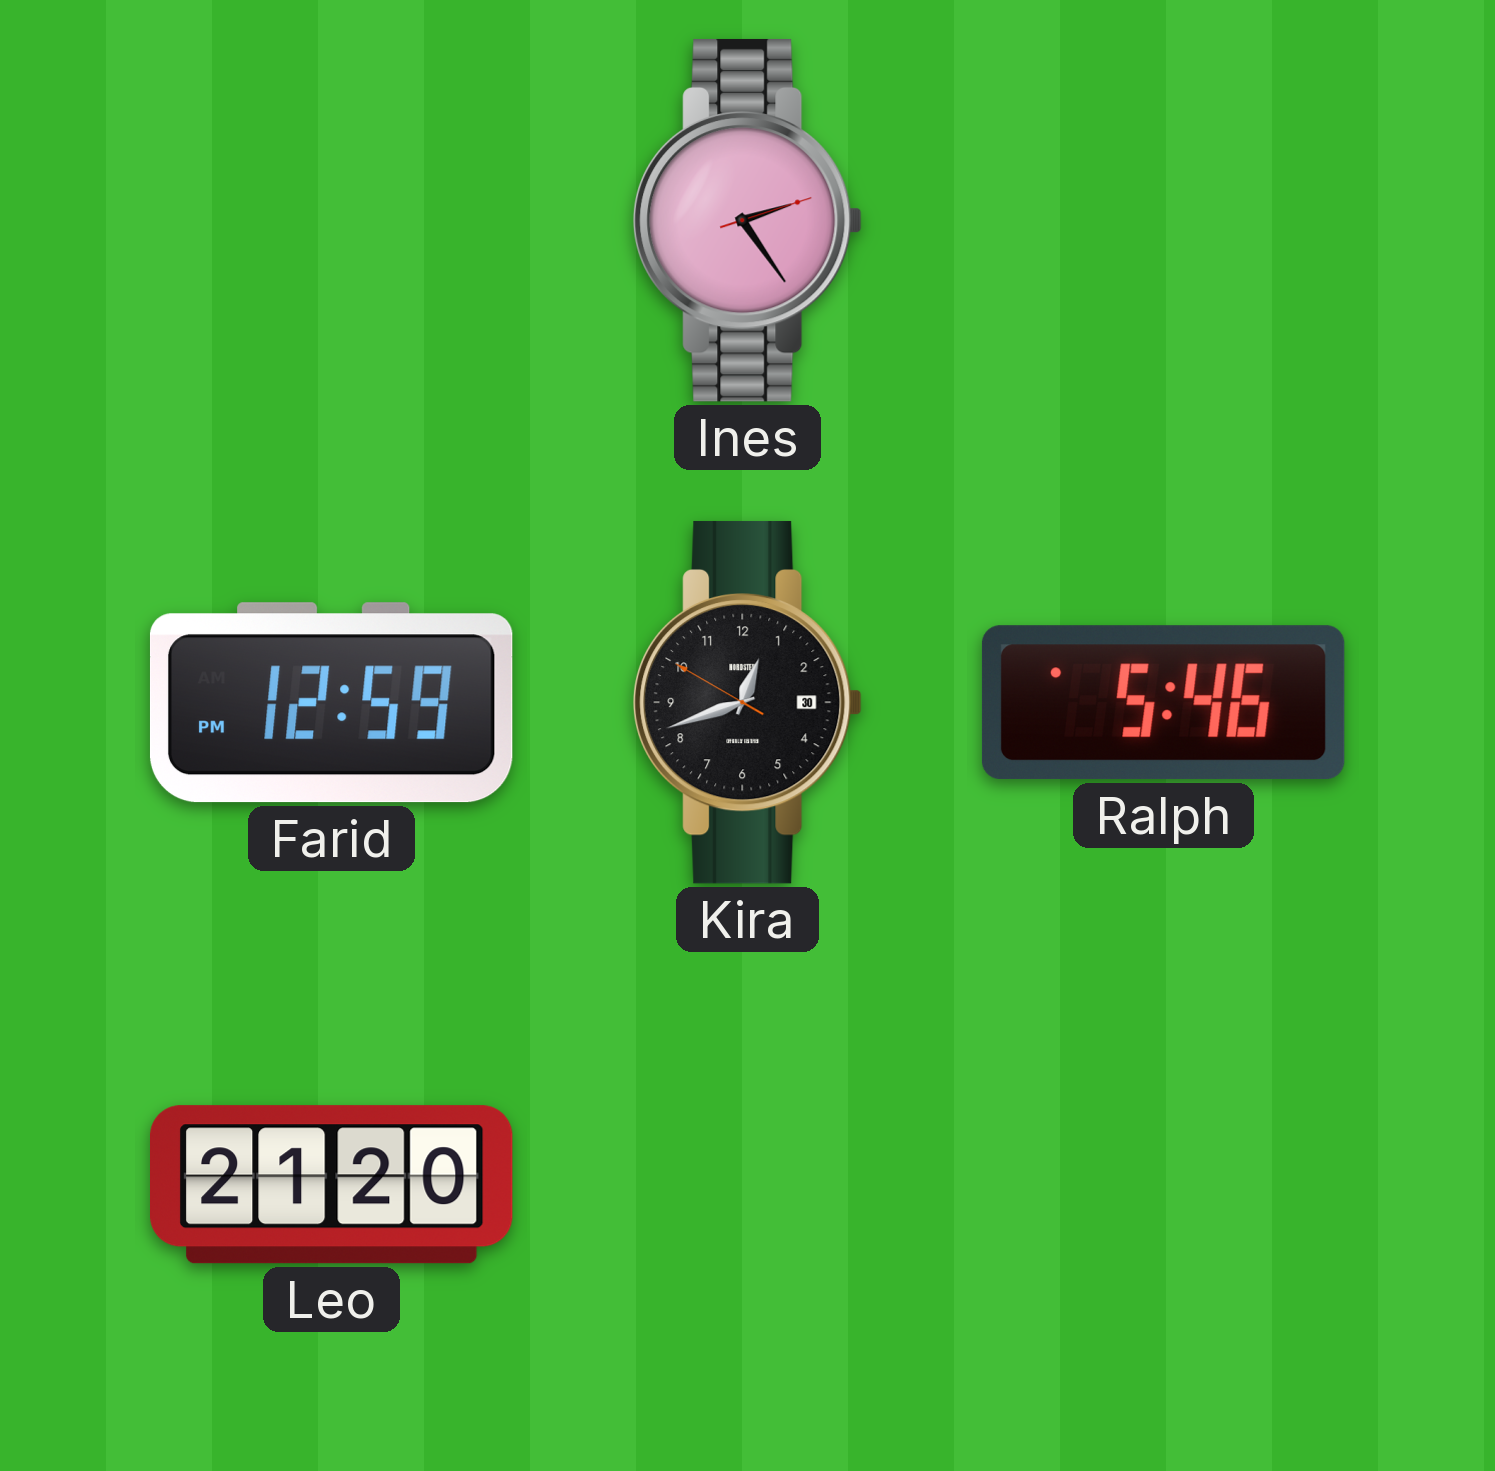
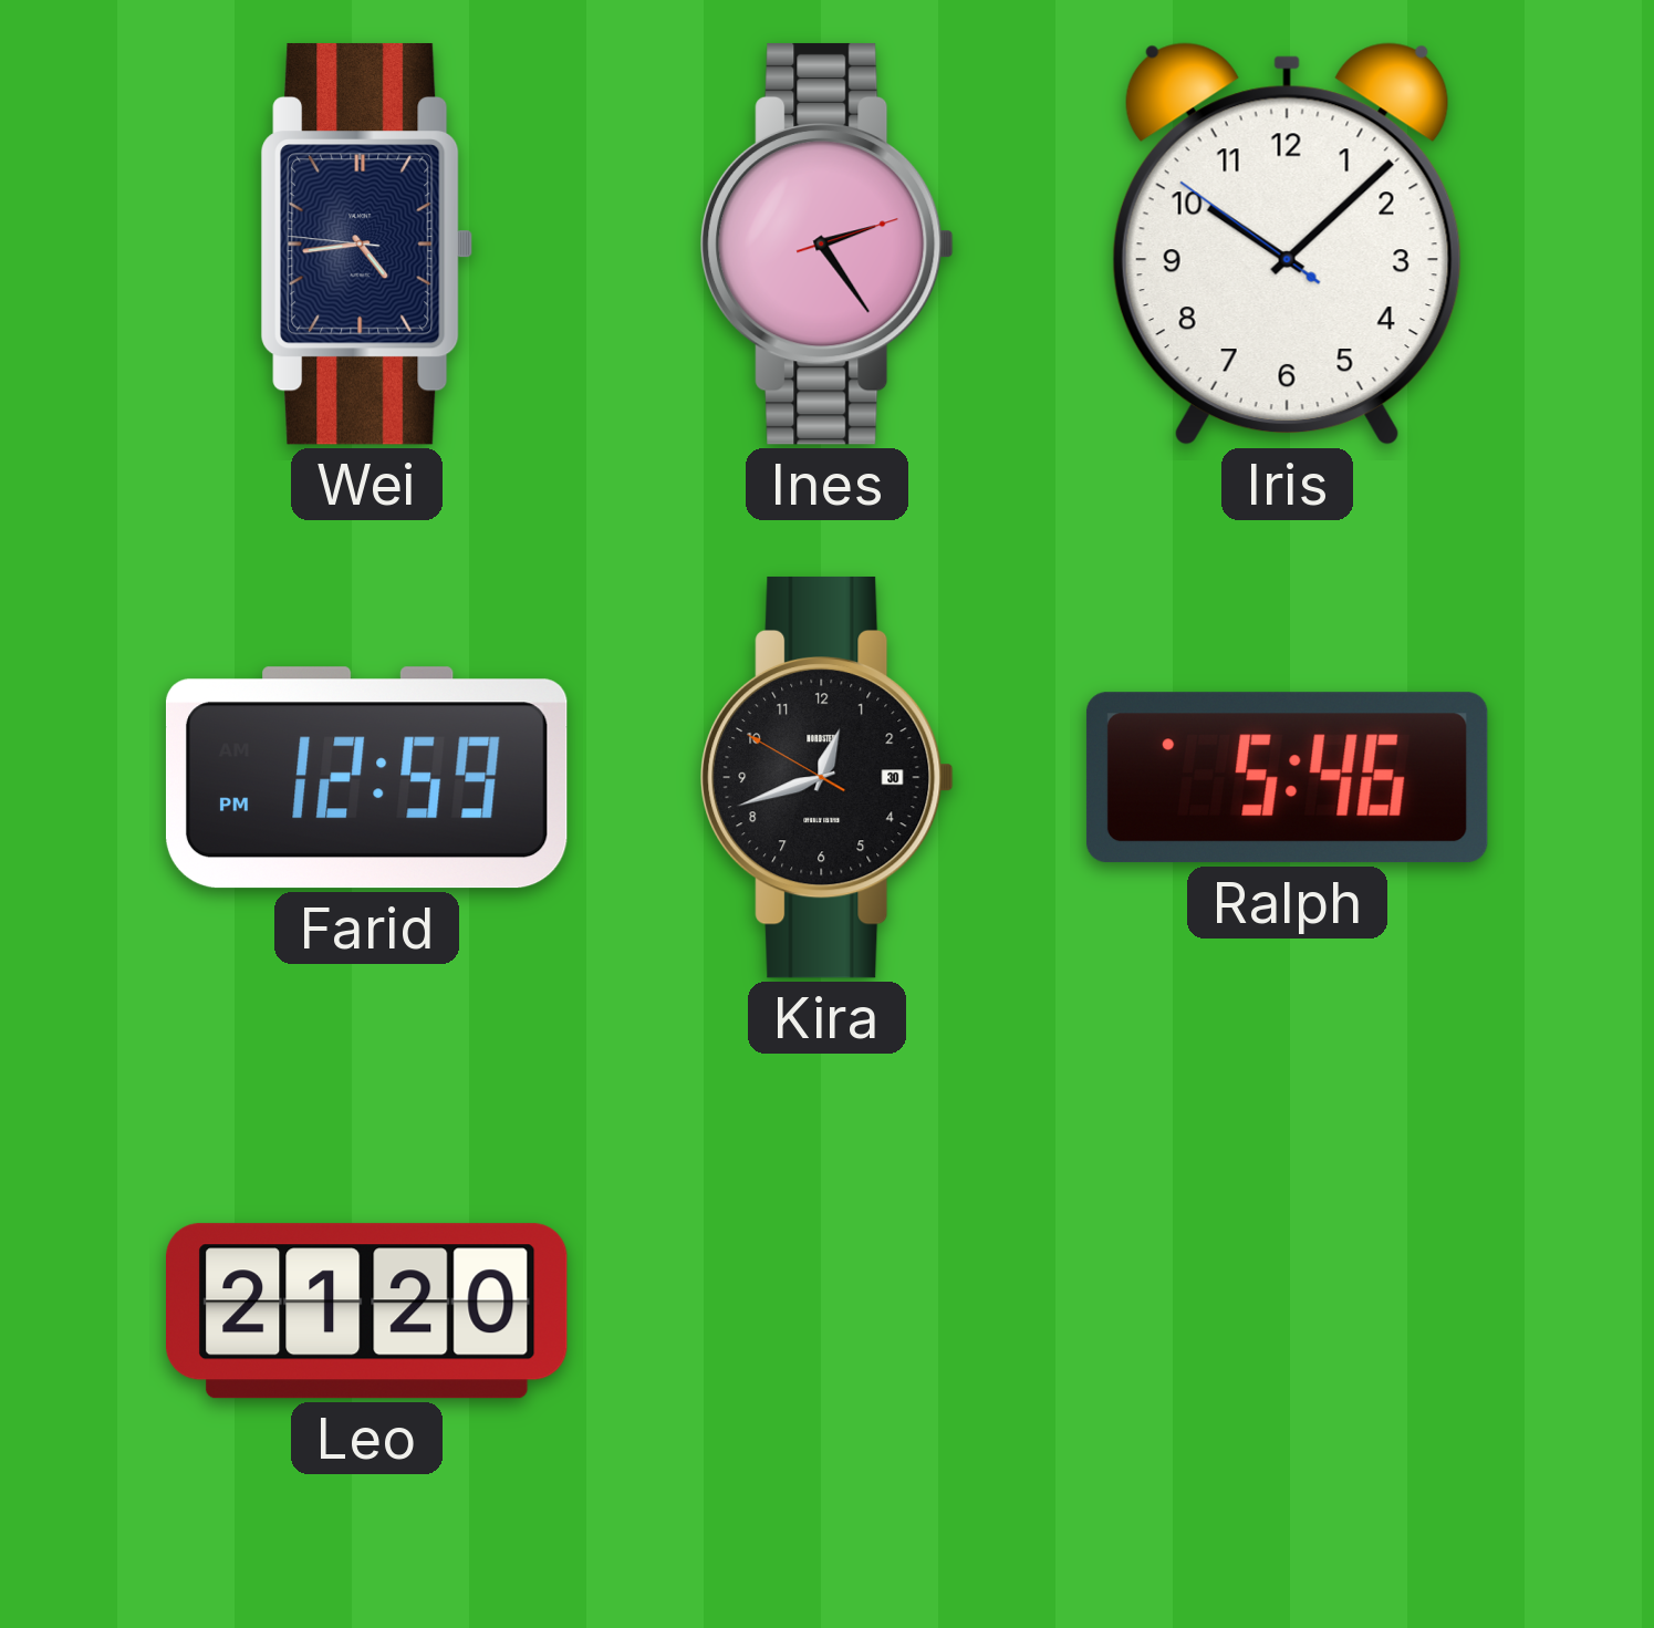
Wei: none -> 4:43 (367, 243)
Iris: none -> 10:07 (1287, 243)
